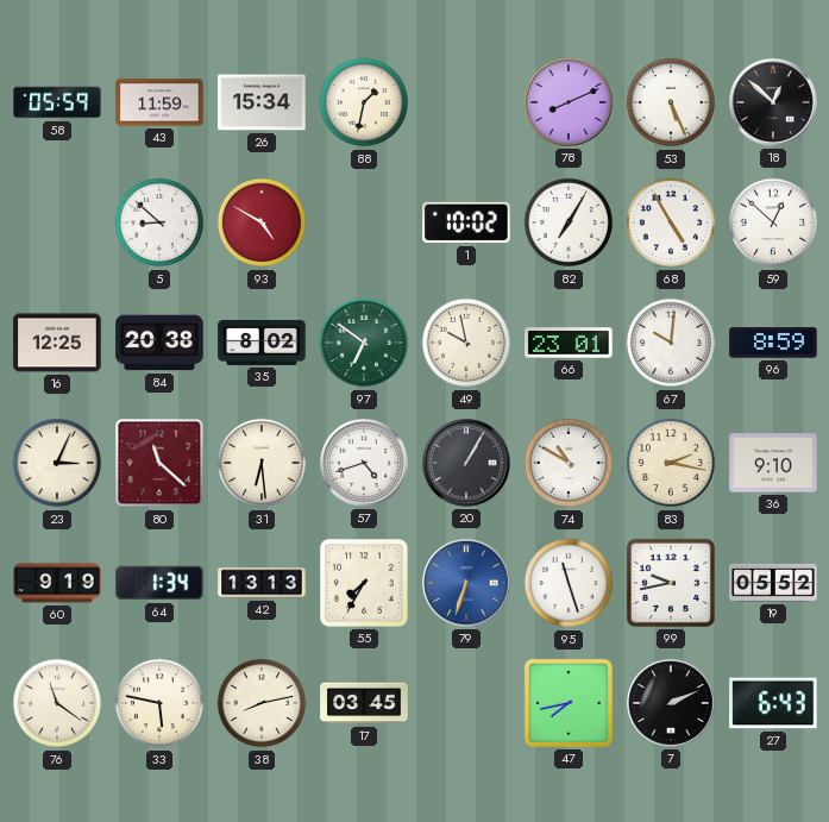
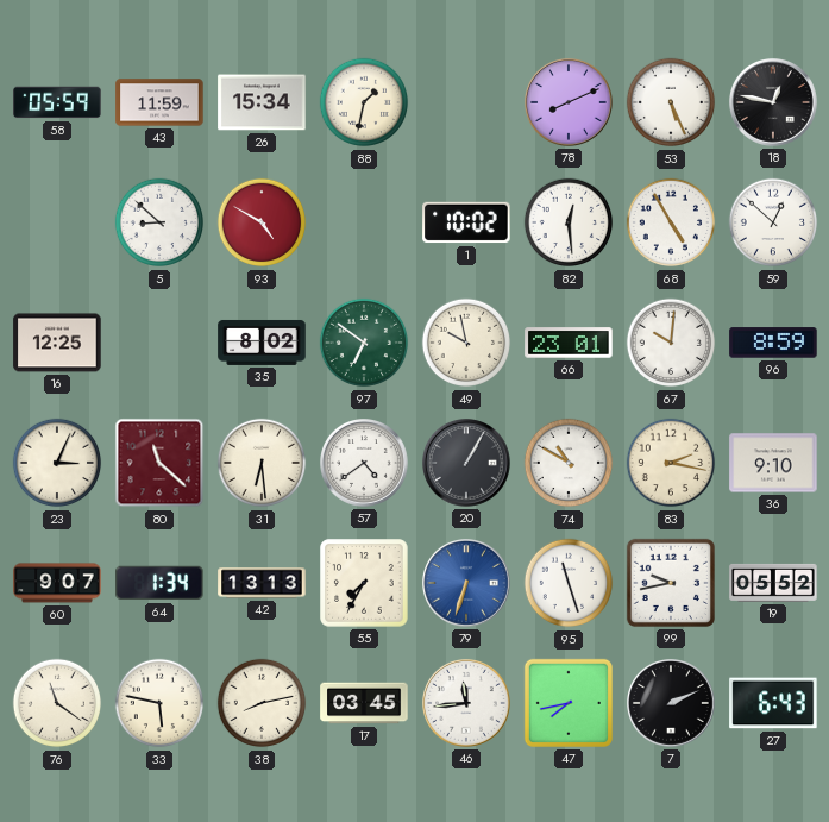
18: 12:52 -> 12:47 (774, 103)
82: 7:05 -> 12:29 (569, 222)
84: 20:38 -> none (159, 343)
57: 4:42 -> 4:39 (365, 464)
60: 9:19 -> 9:07 (57, 583)
46: none -> 11:44 (467, 704)
